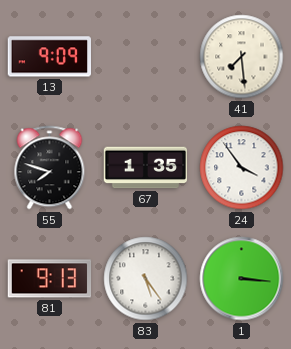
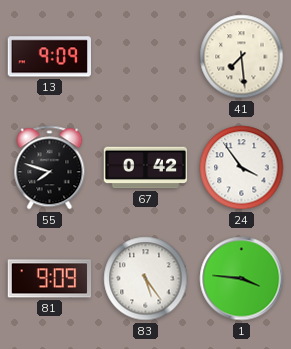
67: 1:35 -> 0:42 (146, 168)
81: 9:13 -> 9:09 (50, 279)
1: 3:16 -> 3:46 (242, 279)
